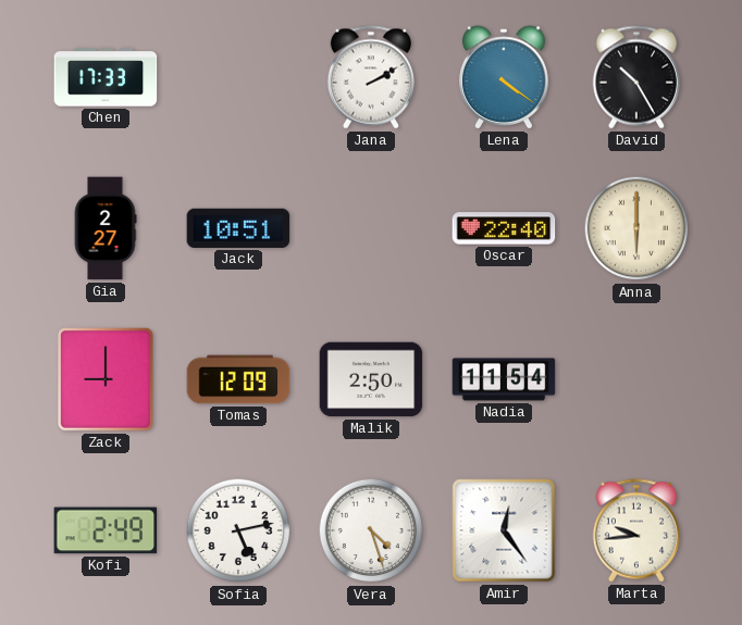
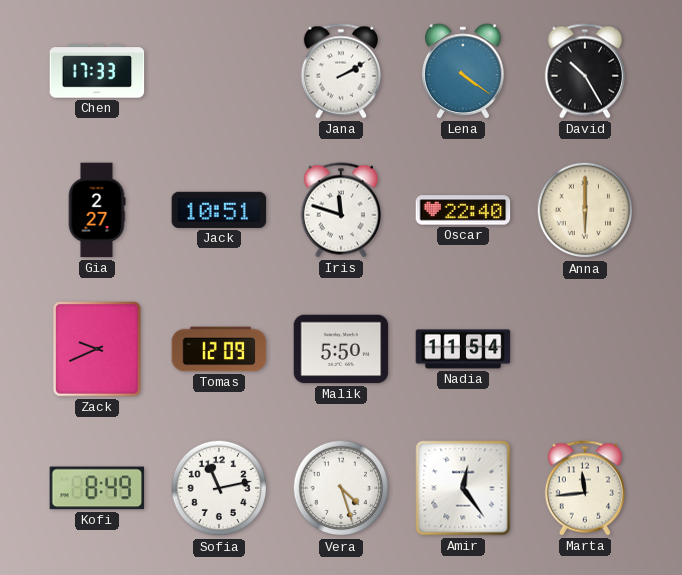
Iris: none -> 11:48 (341, 210)
Zack: 9:00 -> 9:41 (98, 349)
Malik: 2:50 -> 5:50 (341, 349)
Kofi: 2:49 -> 8:49 (97, 488)
Sofia: 5:13 -> 11:13 (219, 488)
Marta: 9:44 -> 11:44 (585, 488)
